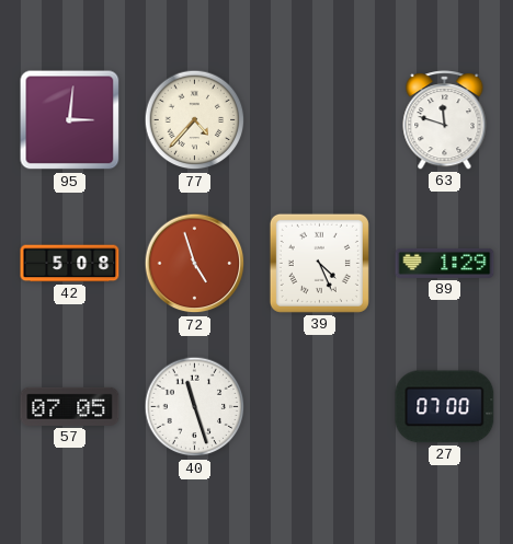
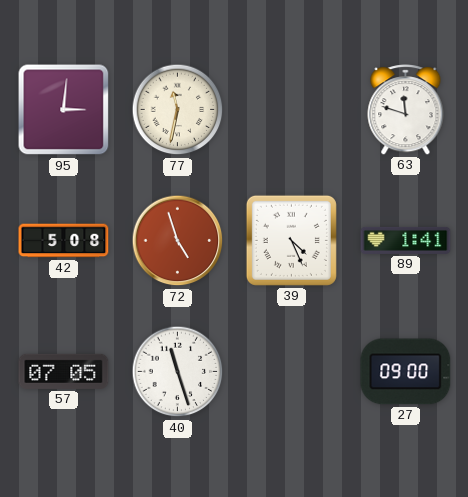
77: 4:37 -> 11:32 (178, 110)
89: 1:29 -> 1:41 (406, 240)
27: 07:00 -> 09:00 (406, 372)
